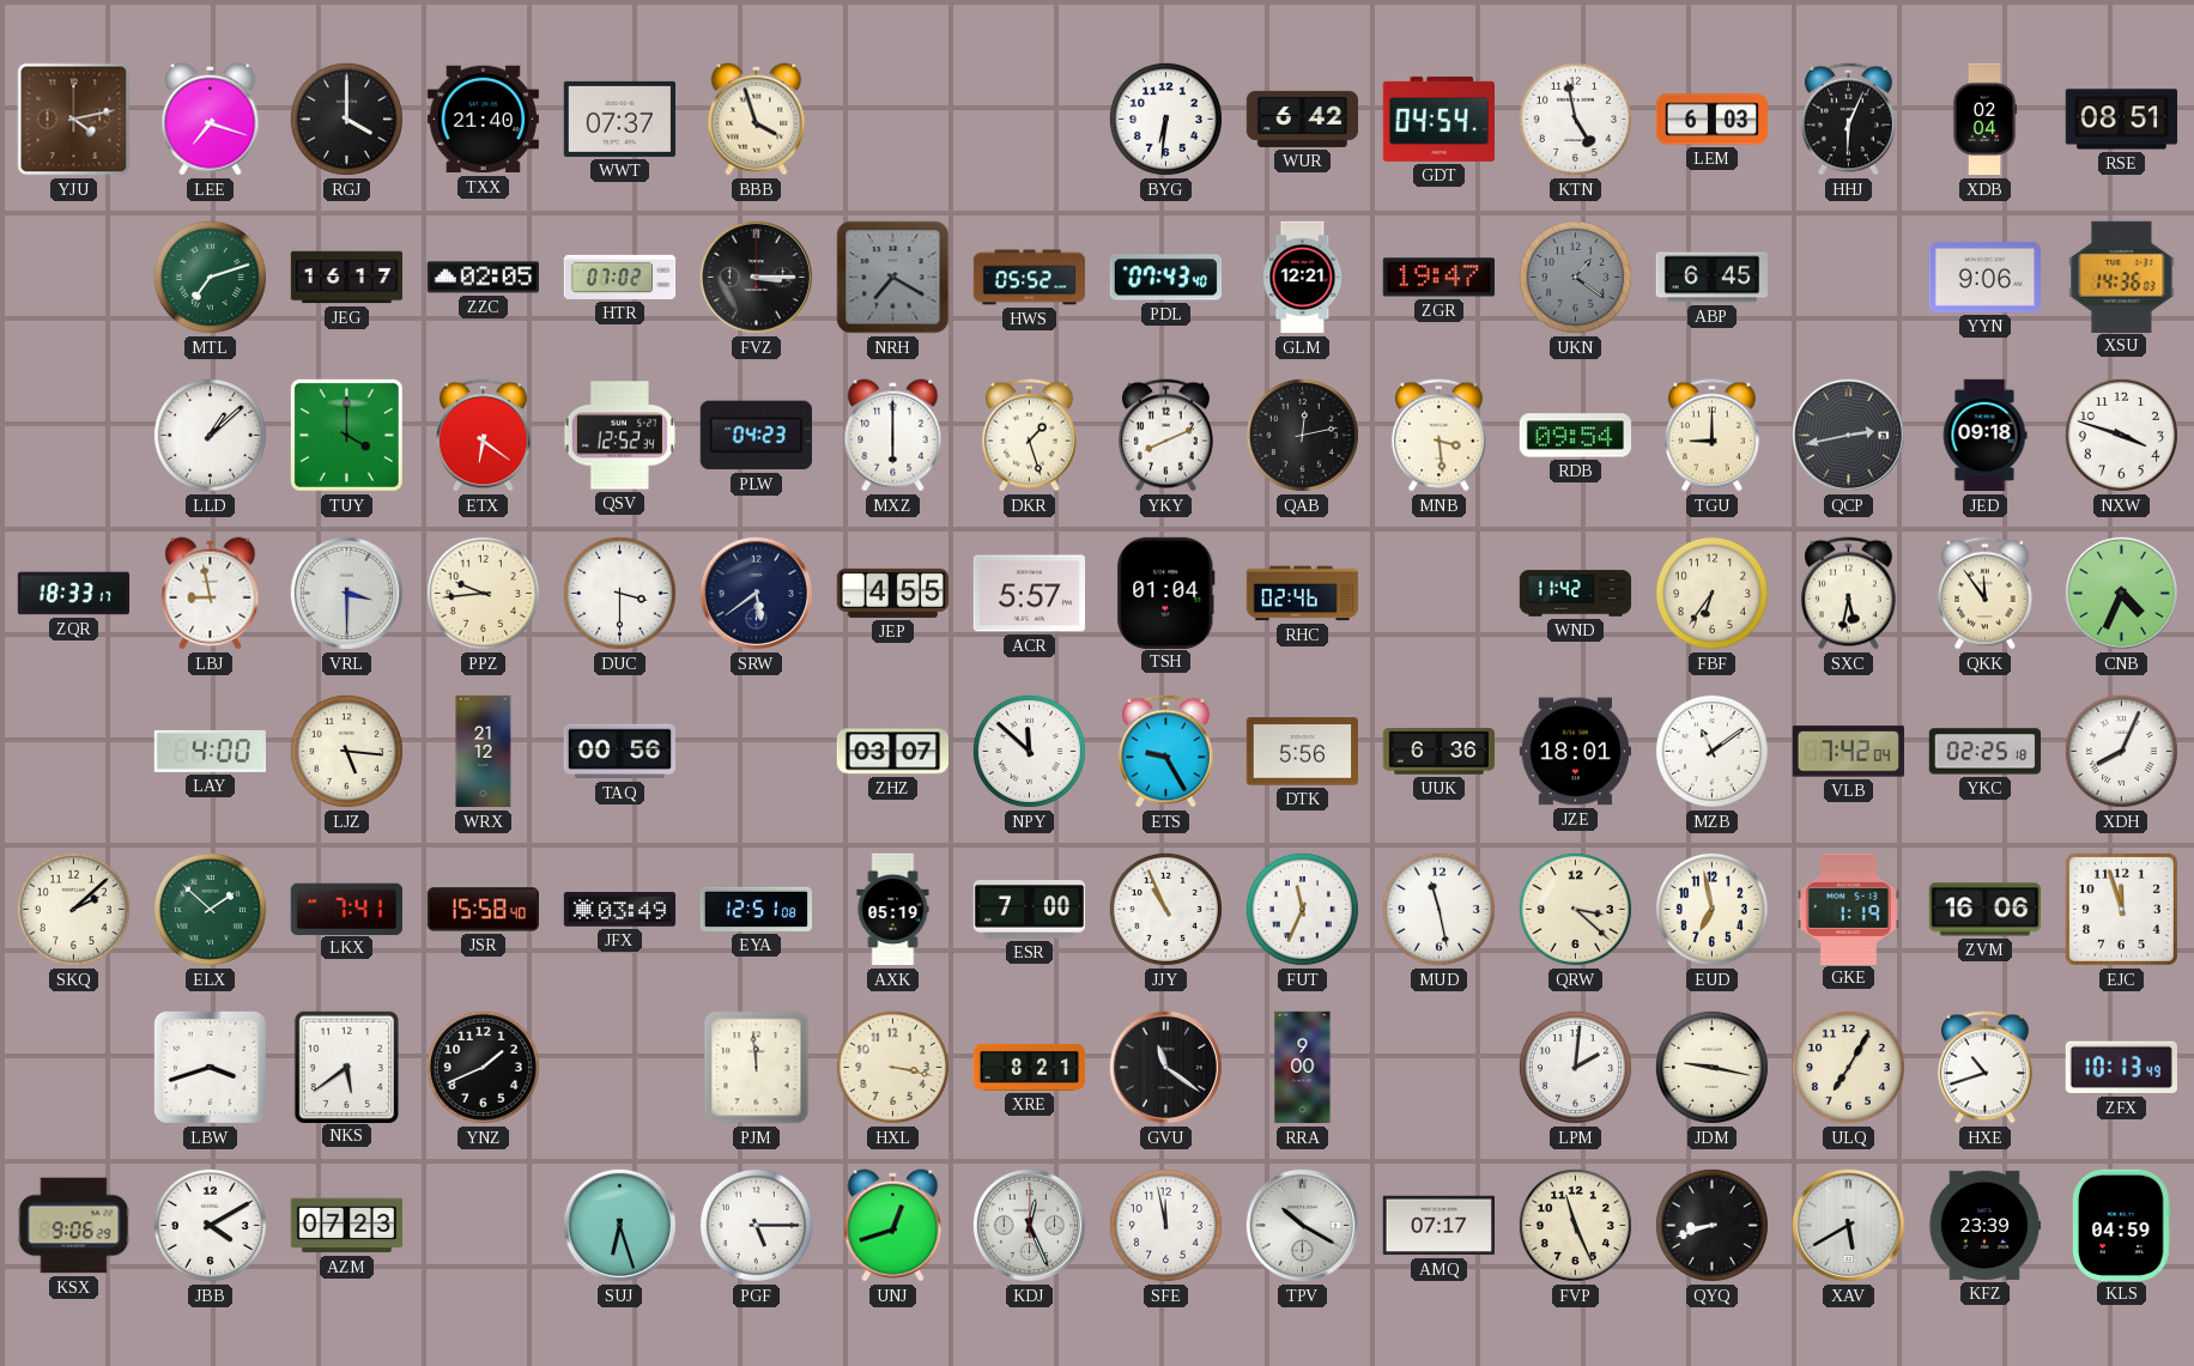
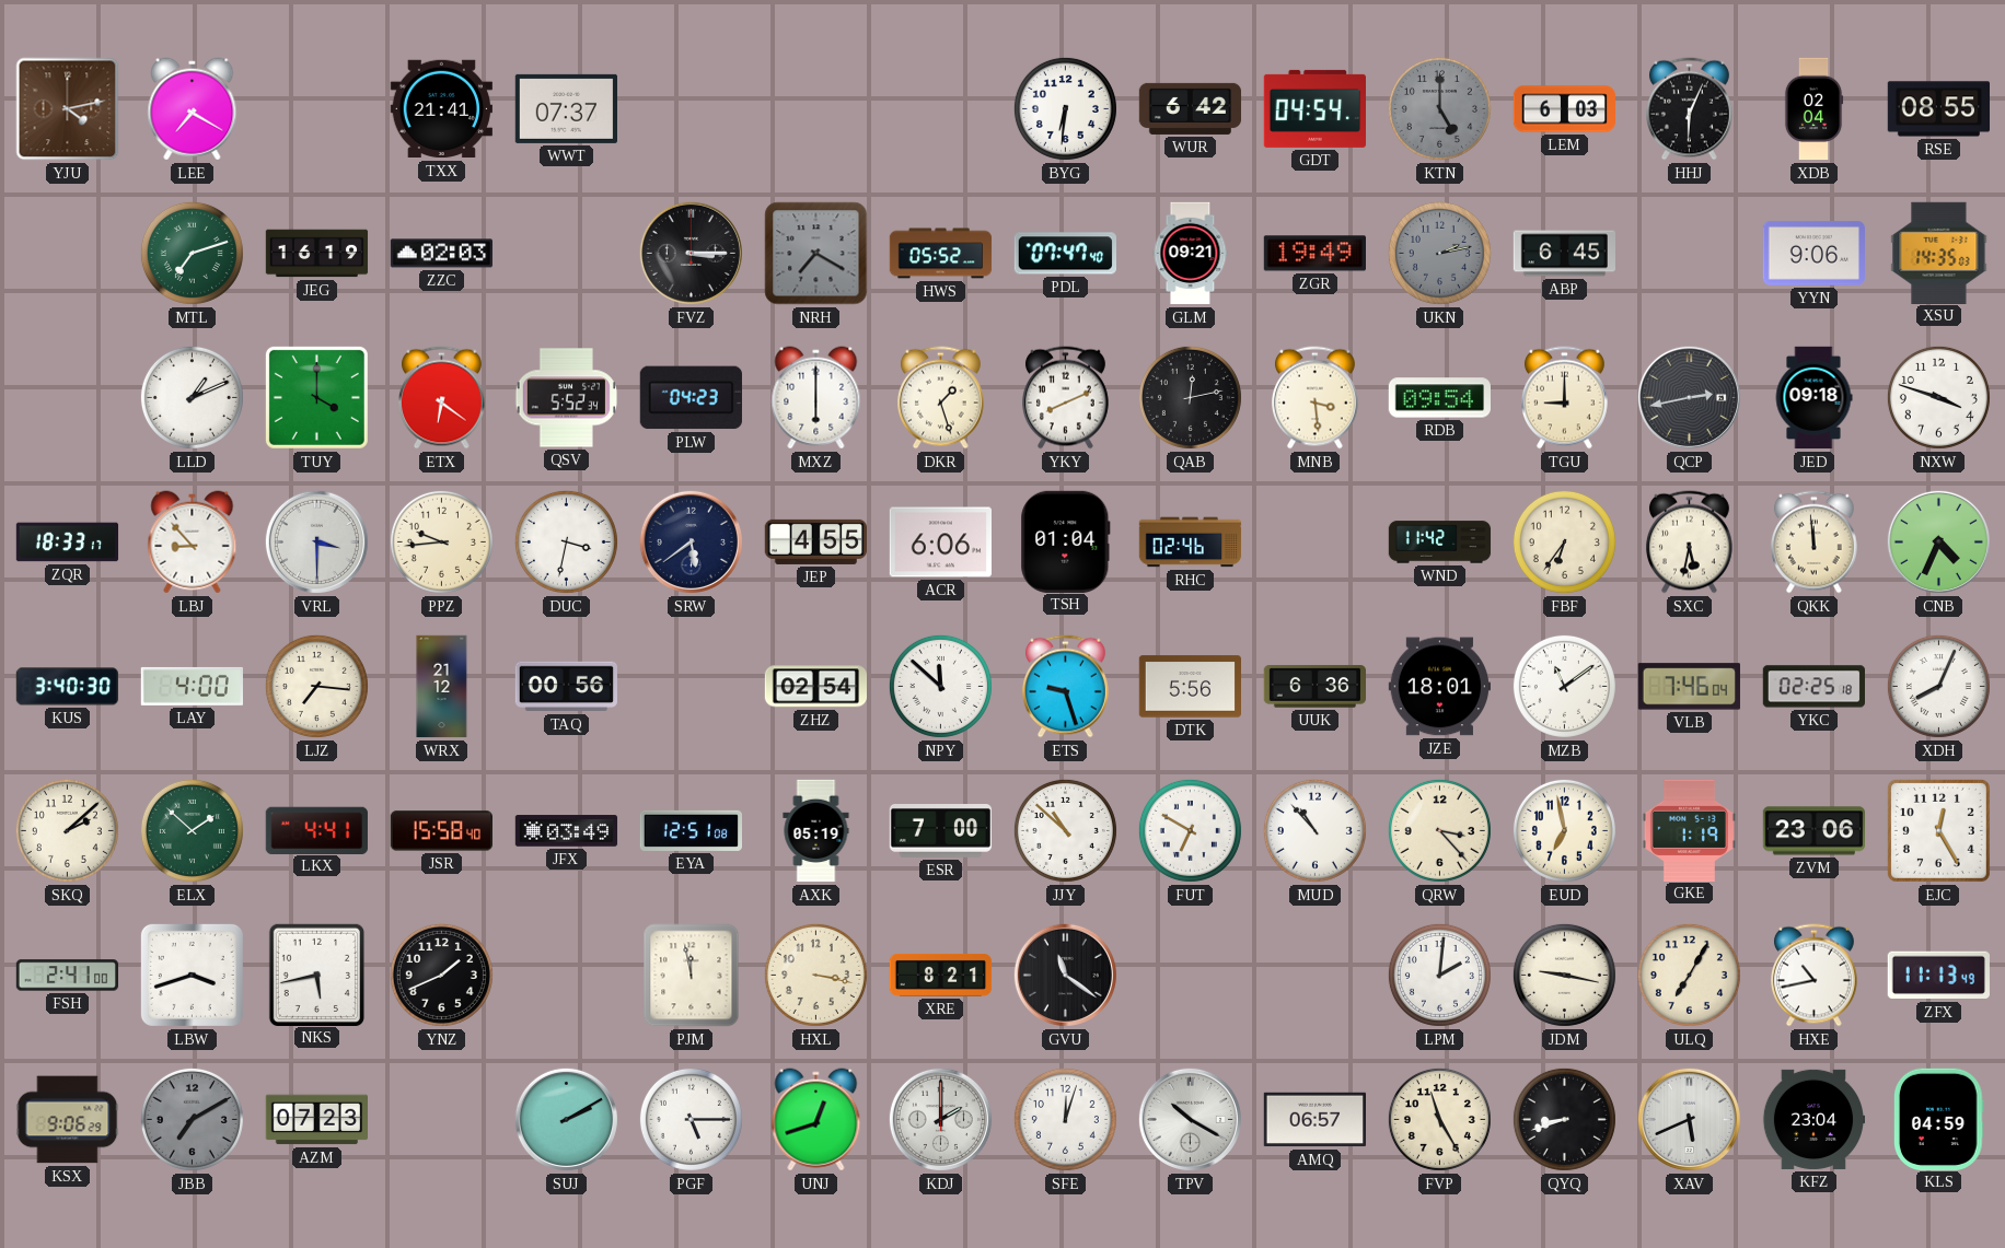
LEE: 7:18 -> 7:20 (193, 109)
RGJ: 4:00 -> none (346, 119)
TXX: 21:40 -> 21:41 (441, 109)
BBB: 3:57 -> none (757, 120)
KTN: 4:58 -> 5:00 (1439, 108)
KTN dial: white -> grey (1439, 108)
RSE: 08:51 -> 08:55 (1938, 109)
JEG: 16:17 -> 16:19 (317, 254)
ZZC: 02:05 -> 02:03 (441, 254)
HTR: 07:02 -> none (620, 277)
PDL: 07:43 -> 07:47 (1065, 254)
GLM: 12:21 -> 09:21 (1191, 254)
ZGR: 19:47 -> 19:49 (1314, 254)
UKN: 1:21 -> 2:13 (1439, 253)
XSU: 14:36 -> 14:35 (1939, 253)
LLD: 1:08 -> 1:11 (192, 397)
QSV: 12:52 -> 5:52 (566, 398)
LBJ: 8:58 -> 8:53 (193, 543)
DUC: 3:30 -> 3:32 (566, 541)
ACR: 5:57 -> 6:06 (940, 543)
QKK: 11:54 -> 11:59 (1813, 543)
KUS: none -> 3:40 (67, 687)
LJZ: 5:16 -> 7:16 (316, 686)
ZHZ: 03:07 -> 02:54 (816, 687)
ETS: 9:25 -> 9:27 (1065, 687)
VLB: 7:42 -> 7:46 (1689, 687)
LKX: 7:41 -> 4:41 (316, 830)
JJY: 10:56 -> 10:52 (1065, 830)
FUT: 11:34 -> 6:50 (1190, 830)
MUD: 11:28 -> 10:53 (1314, 830)
QRW: 3:22 -> 3:23 (1439, 830)
ZVM: 16:06 -> 23:06 (1815, 831)
EJC: 11:57 -> 12:25 (1938, 830)
FSH: none -> 2:41 (68, 976)
NKS: 5:39 -> 5:43 (316, 975)
PJM: 11:59 -> 11:58 (692, 976)
RRA: 9:00 -> none (1303, 1068)
HXE: 10:42 -> 10:43 (1813, 976)
ZFX: 10:13 -> 11:13 (1938, 976)
JBB: 4:10 -> 7:10 (192, 1119)
JBB dial: white -> grey (192, 1119)
SUJ: 6:27 -> 2:10 (566, 1119)
KDJ: 12:26 -> 2:00 (940, 1119)
SFE: 11:58 -> 12:03 (1065, 1119)
AMQ: 07:17 -> 06:57 (1314, 1120)
FVP: 11:26 -> 11:25 (1439, 1119)
XAV: 5:40 -> 5:41 (1689, 1119)
KFZ: 23:39 -> 23:04 (1812, 1119)
